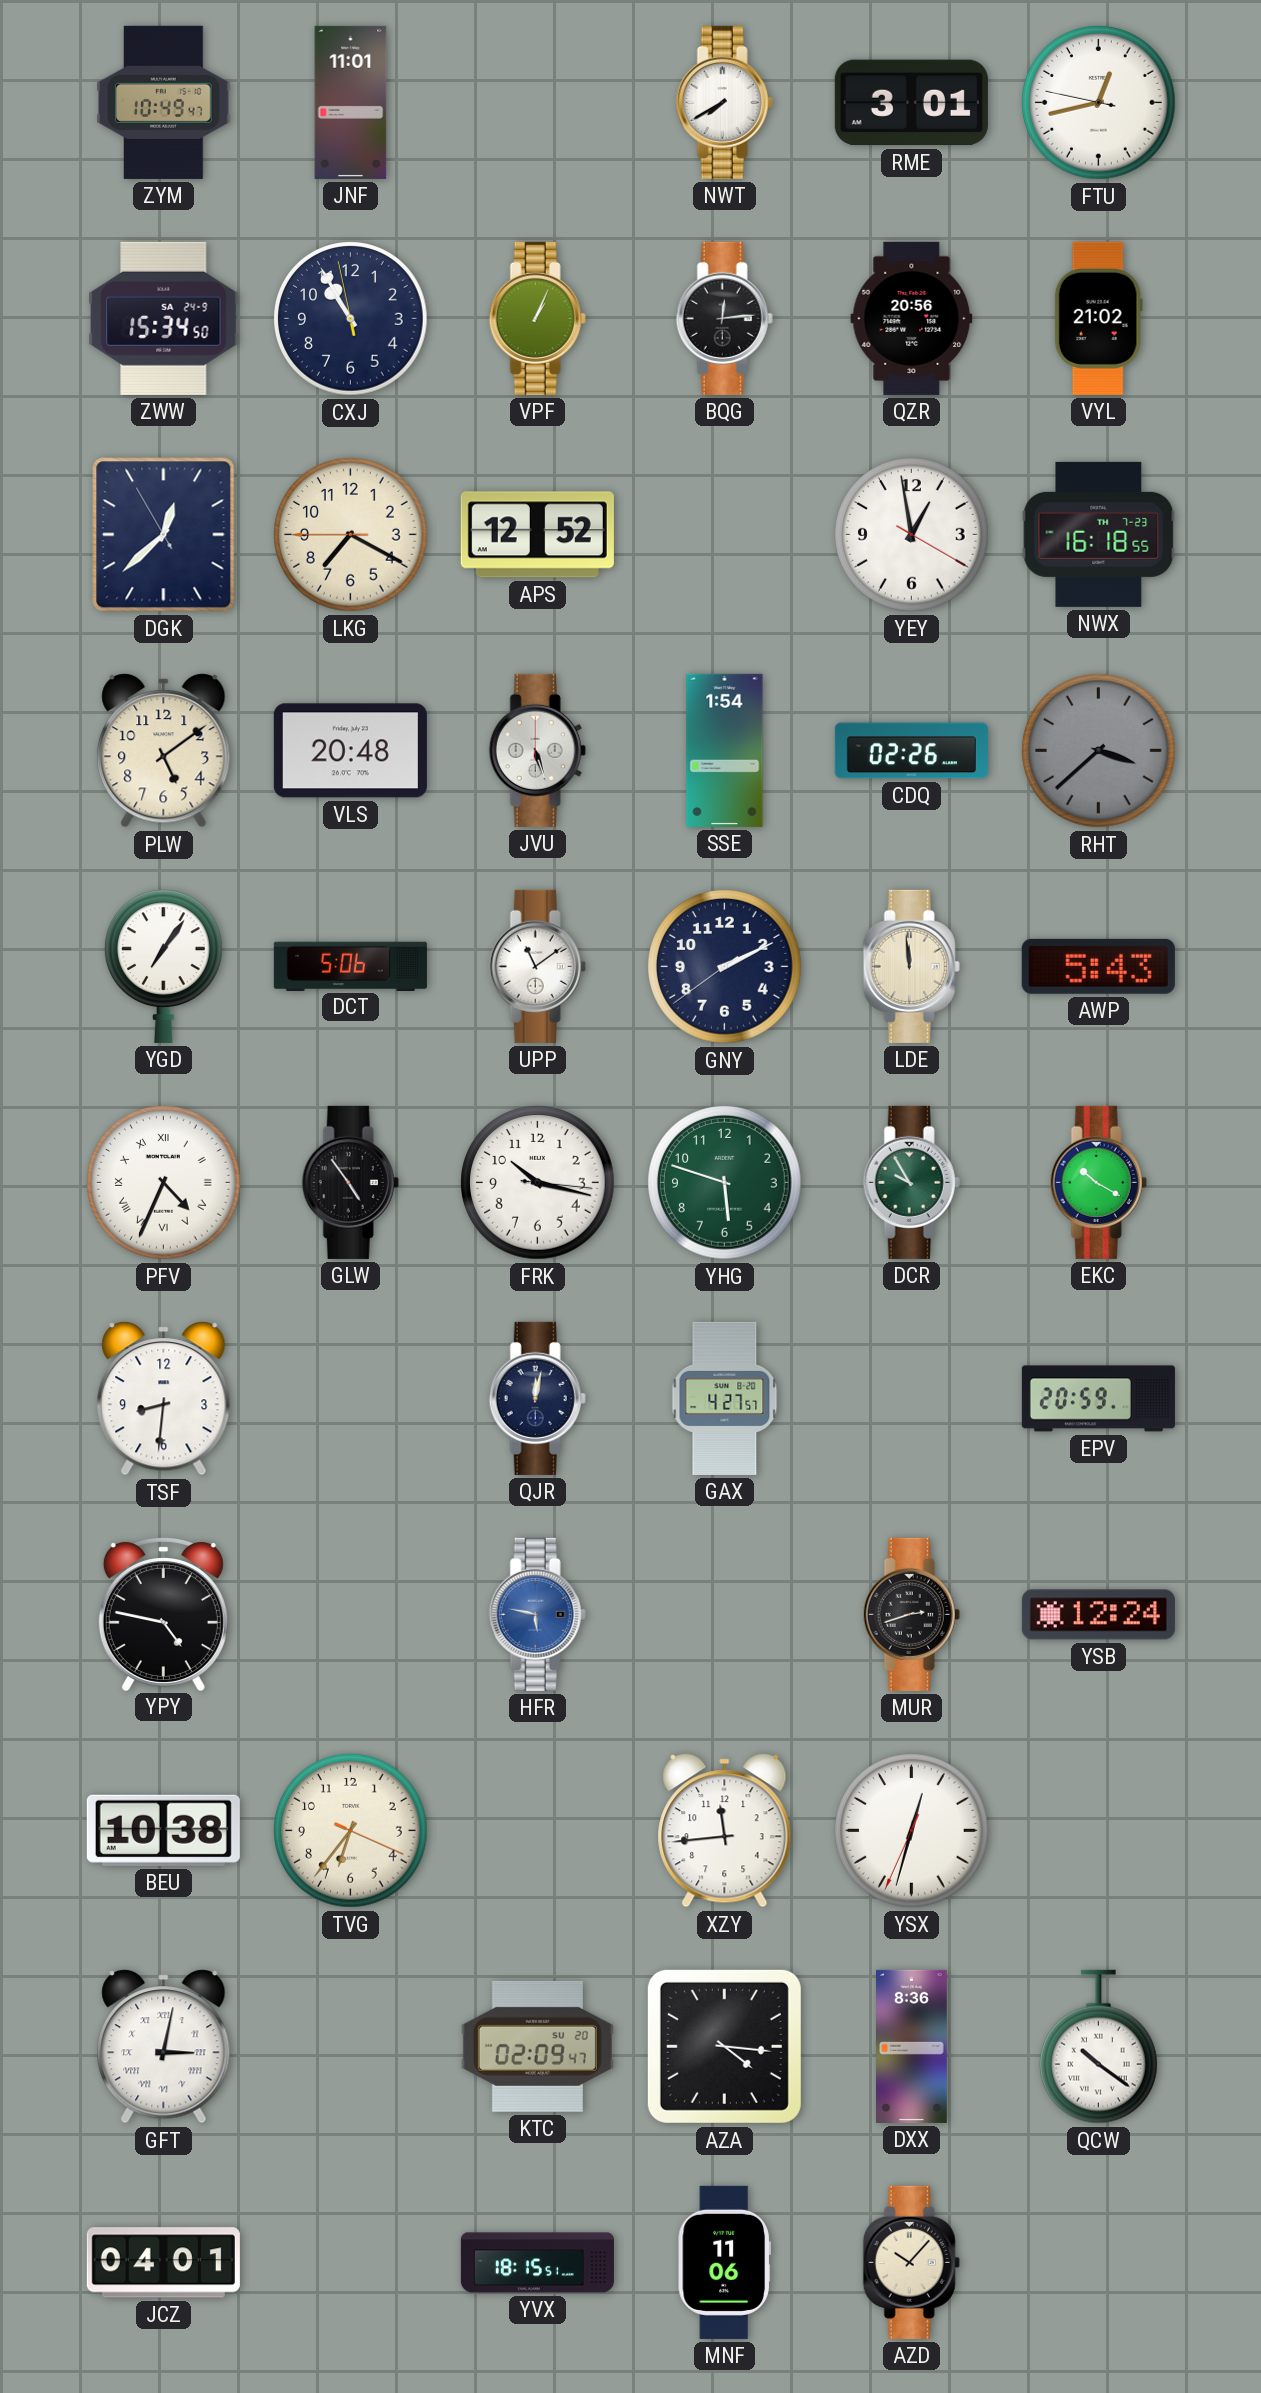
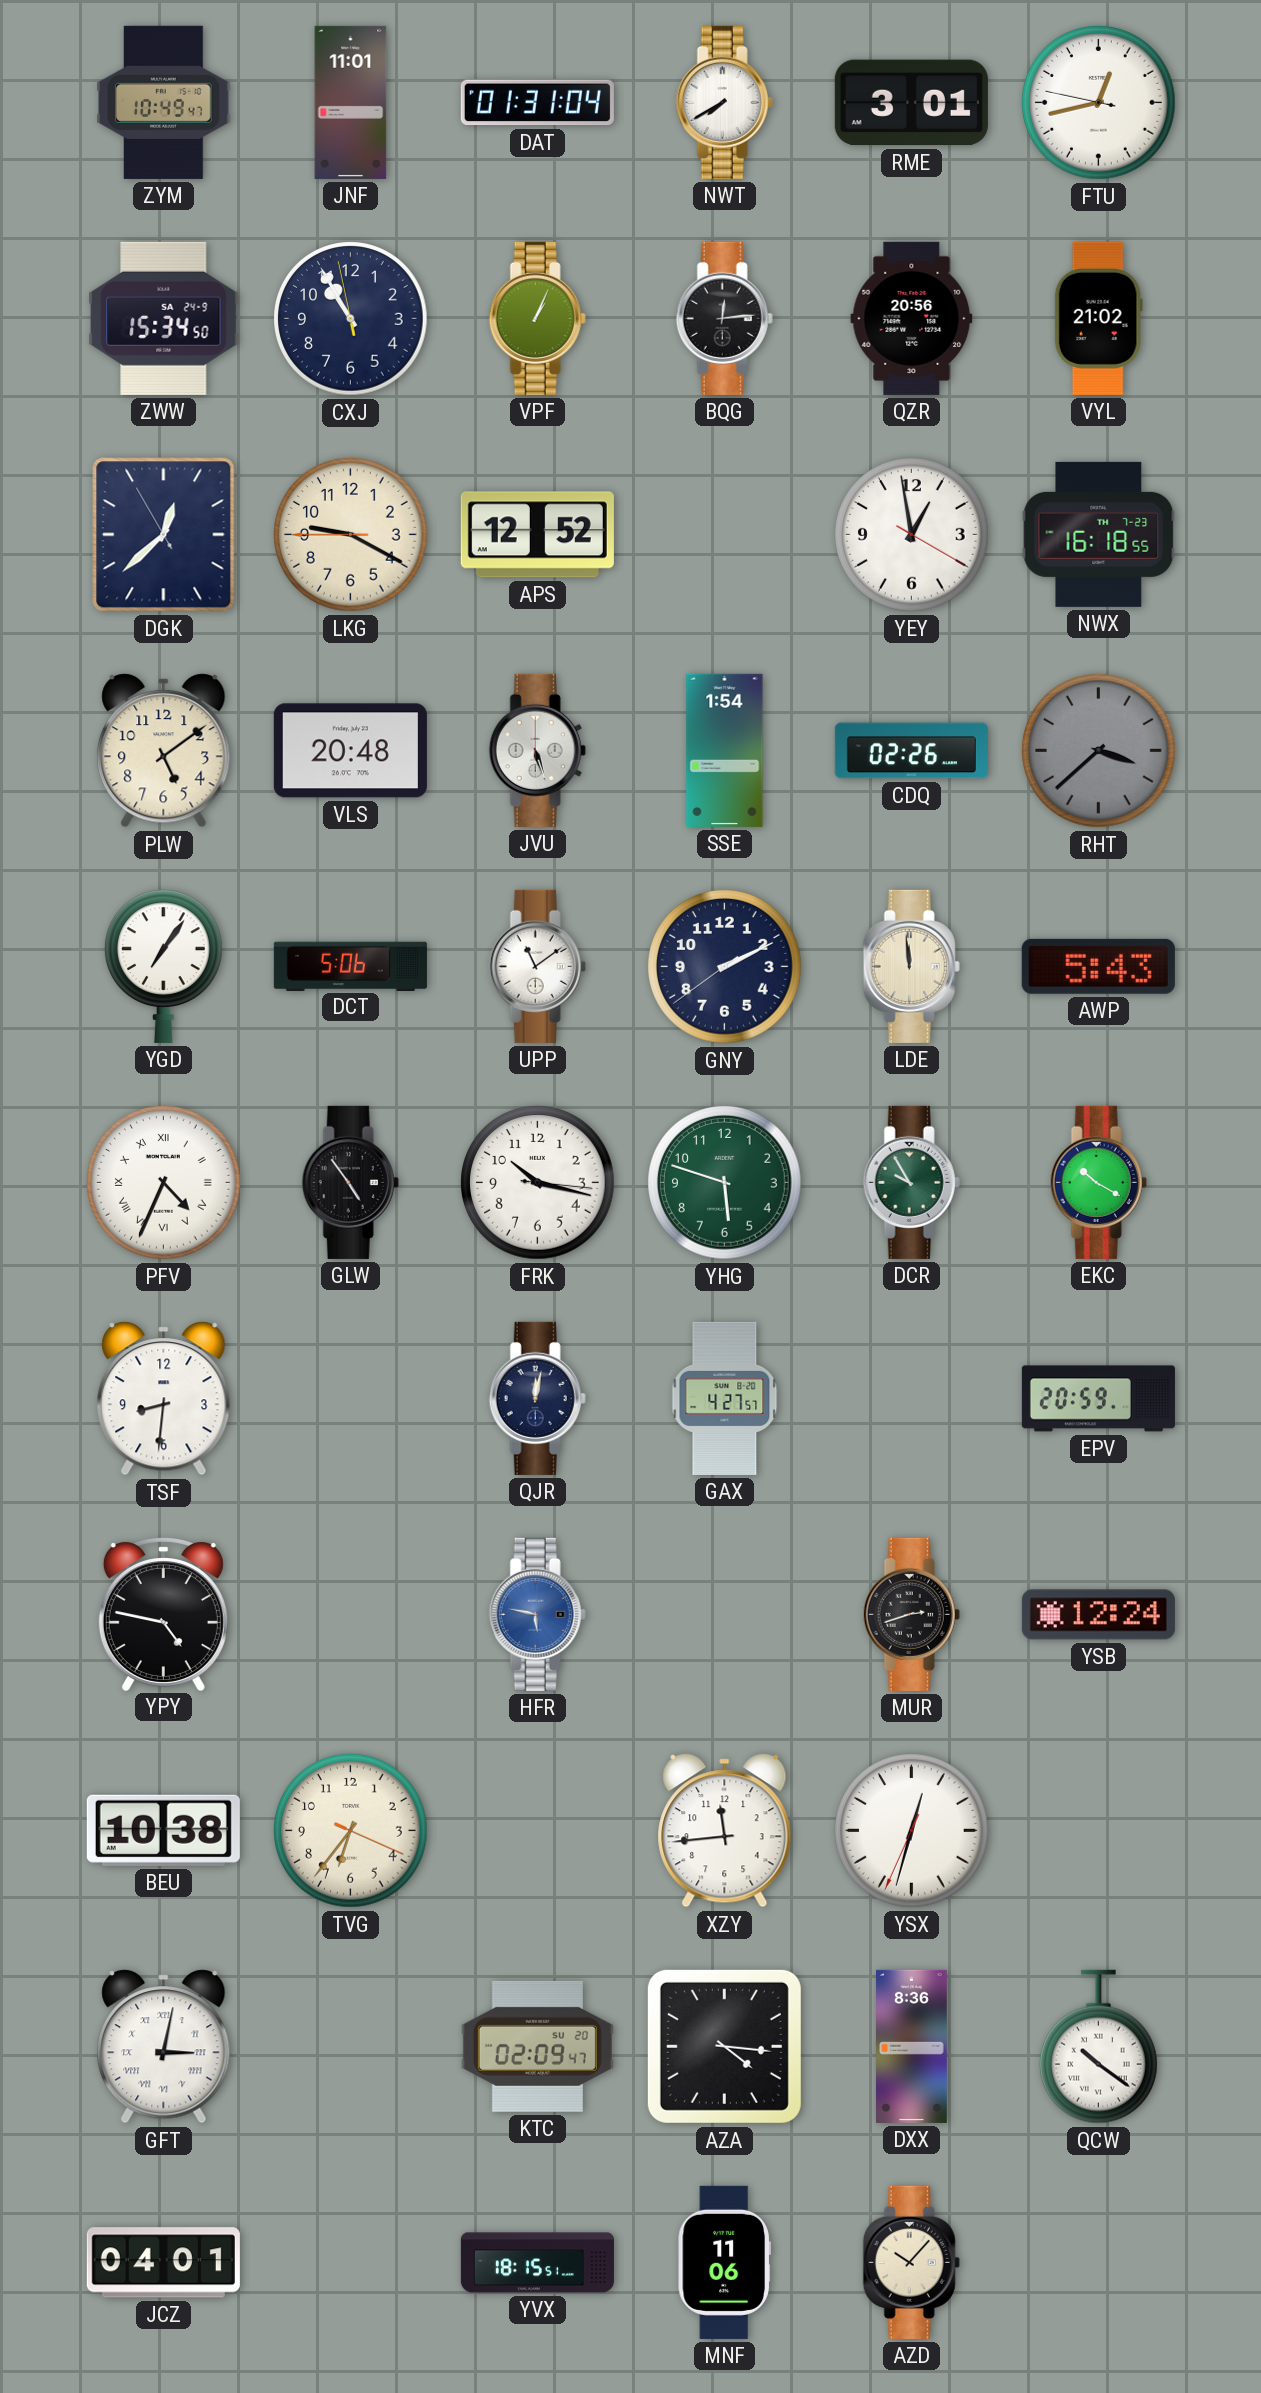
DAT: none -> 01:31 (537, 103)
LKG: 7:19 -> 9:19 (351, 535)
